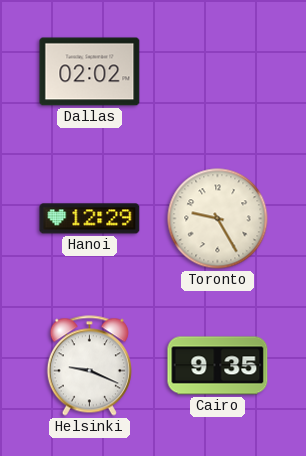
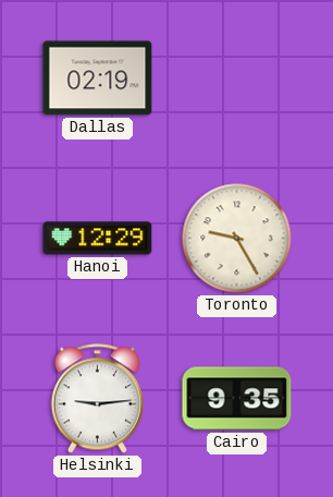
Dallas: 02:02 -> 02:19 (98, 78)
Helsinki: 9:19 -> 9:14 (97, 399)
